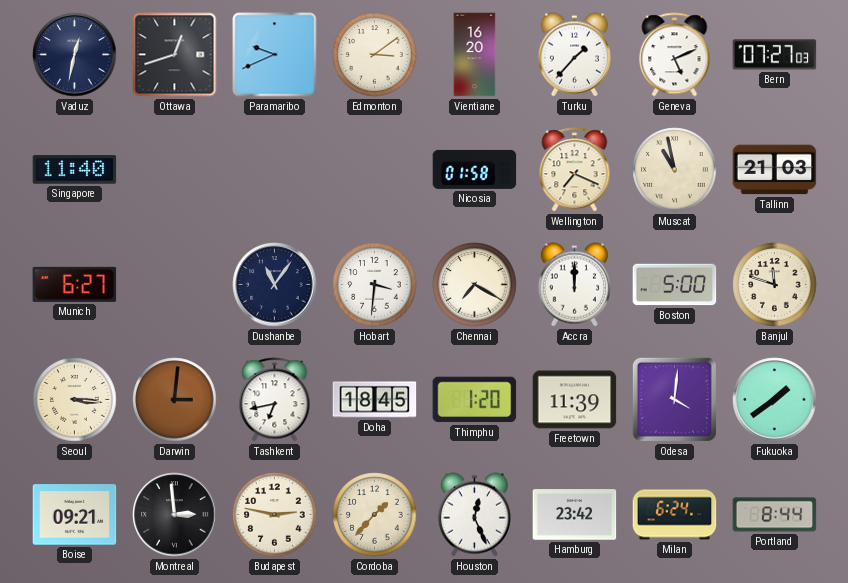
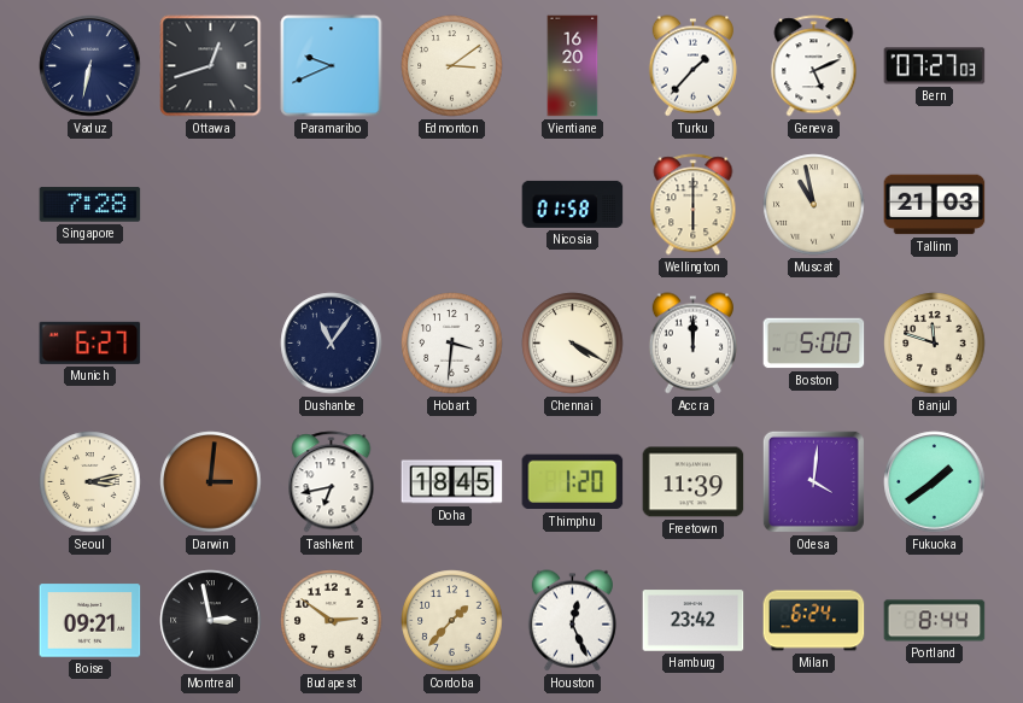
Vaduz: 12:32 -> 6:32 (90, 66)
Singapore: 11:40 -> 7:28 (90, 205)
Wellington: 7:19 -> 6:00 (694, 205)
Chennai: 7:20 -> 4:20 (573, 344)
Seoul: 3:16 -> 3:13 (90, 482)
Montreal: 2:59 -> 2:58 (211, 621)
Budapest: 2:47 -> 2:51 (332, 621)
